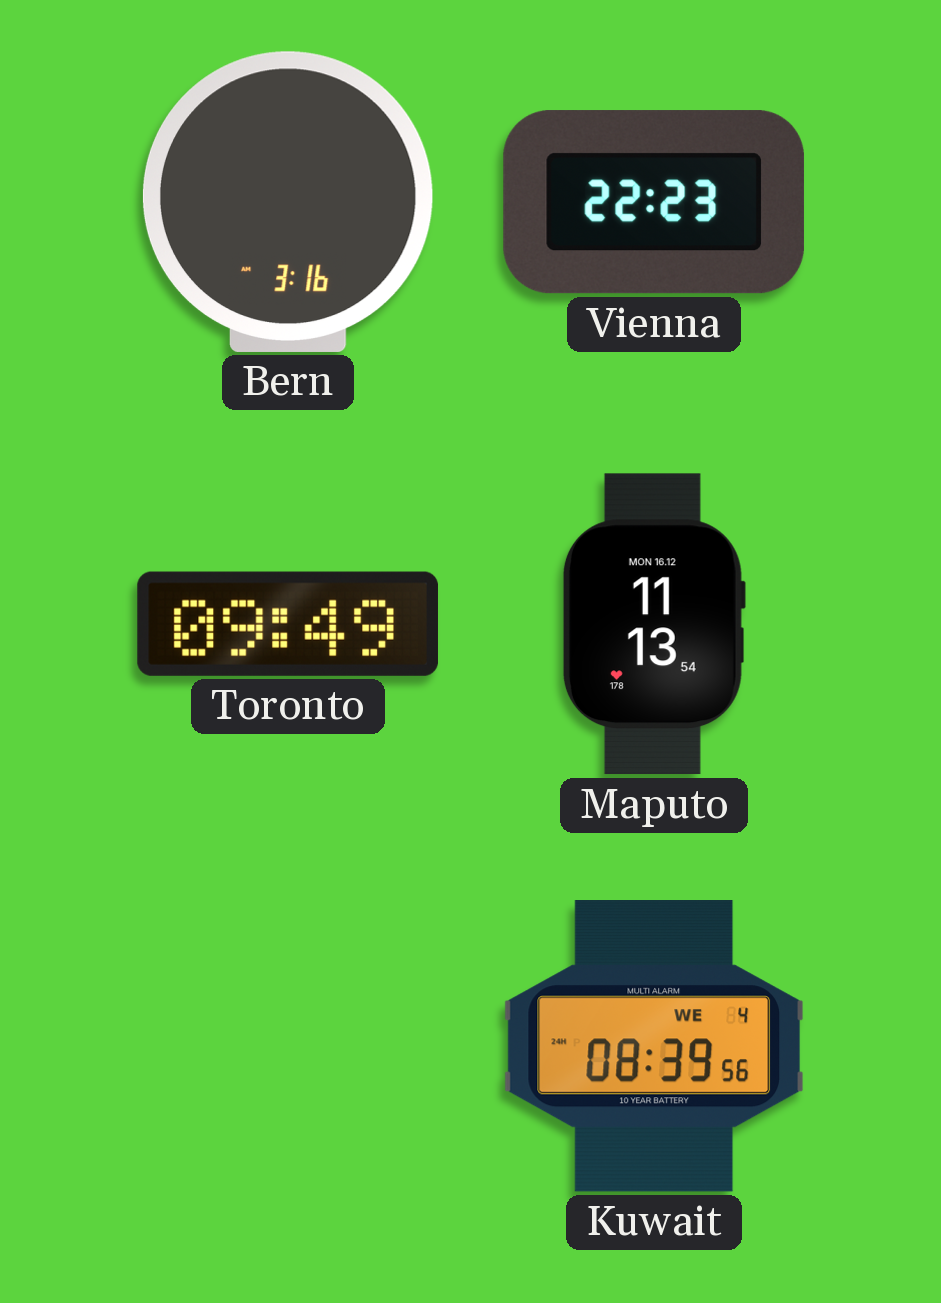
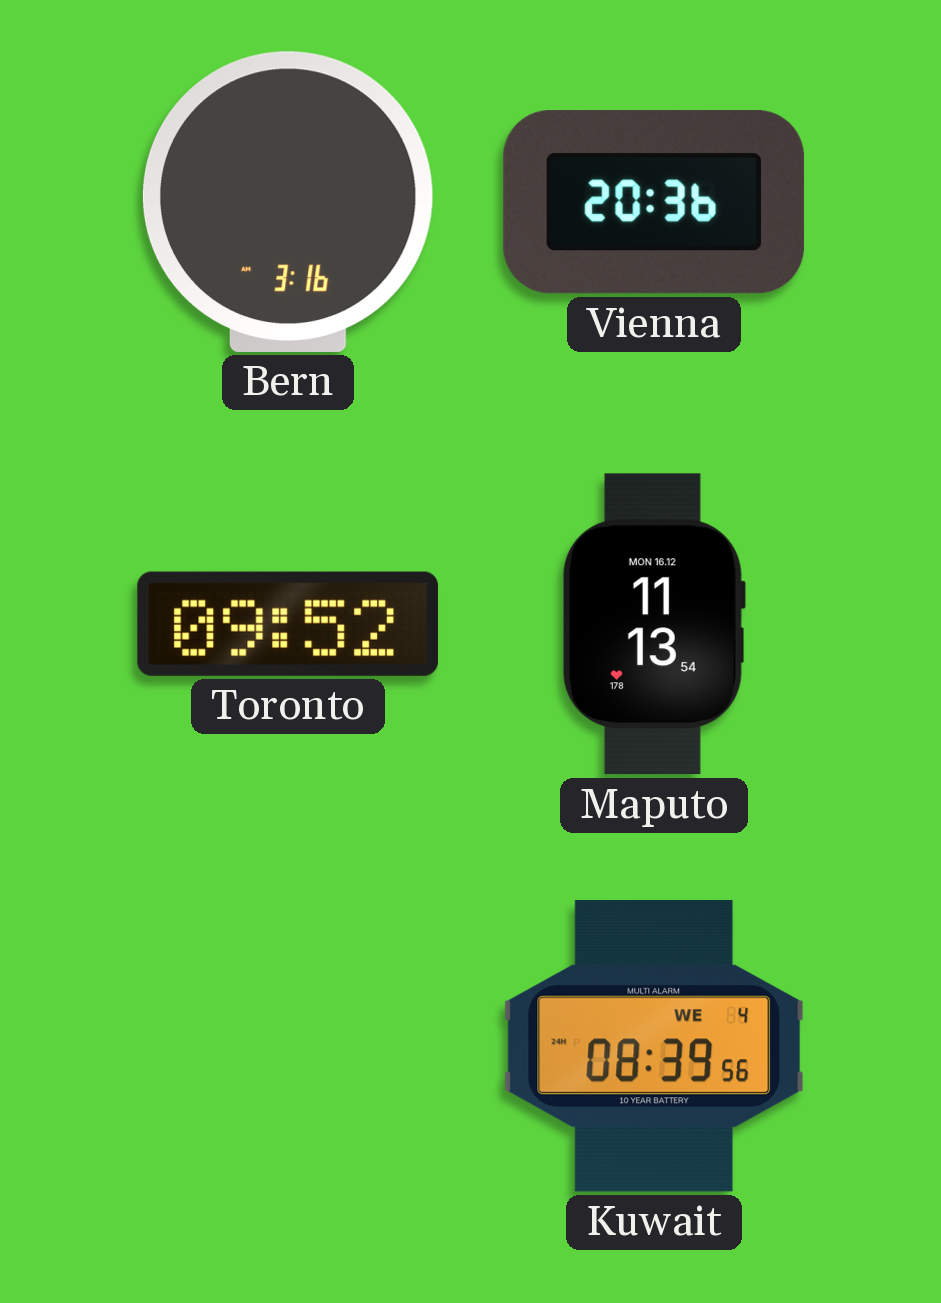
Vienna: 22:23 -> 20:36 (654, 202)
Toronto: 09:49 -> 09:52 (288, 624)
